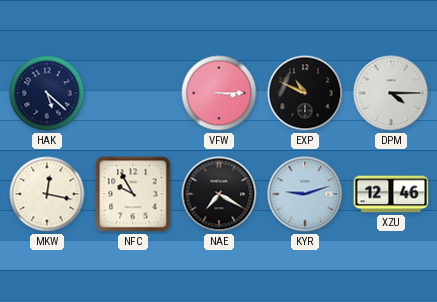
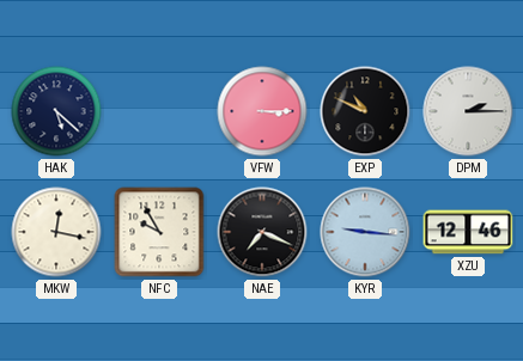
DPM: 4:15 -> 2:15 (468, 111)
NAE: 7:20 -> 7:19 (262, 232)
KYR: 9:12 -> 9:16 (365, 232)
